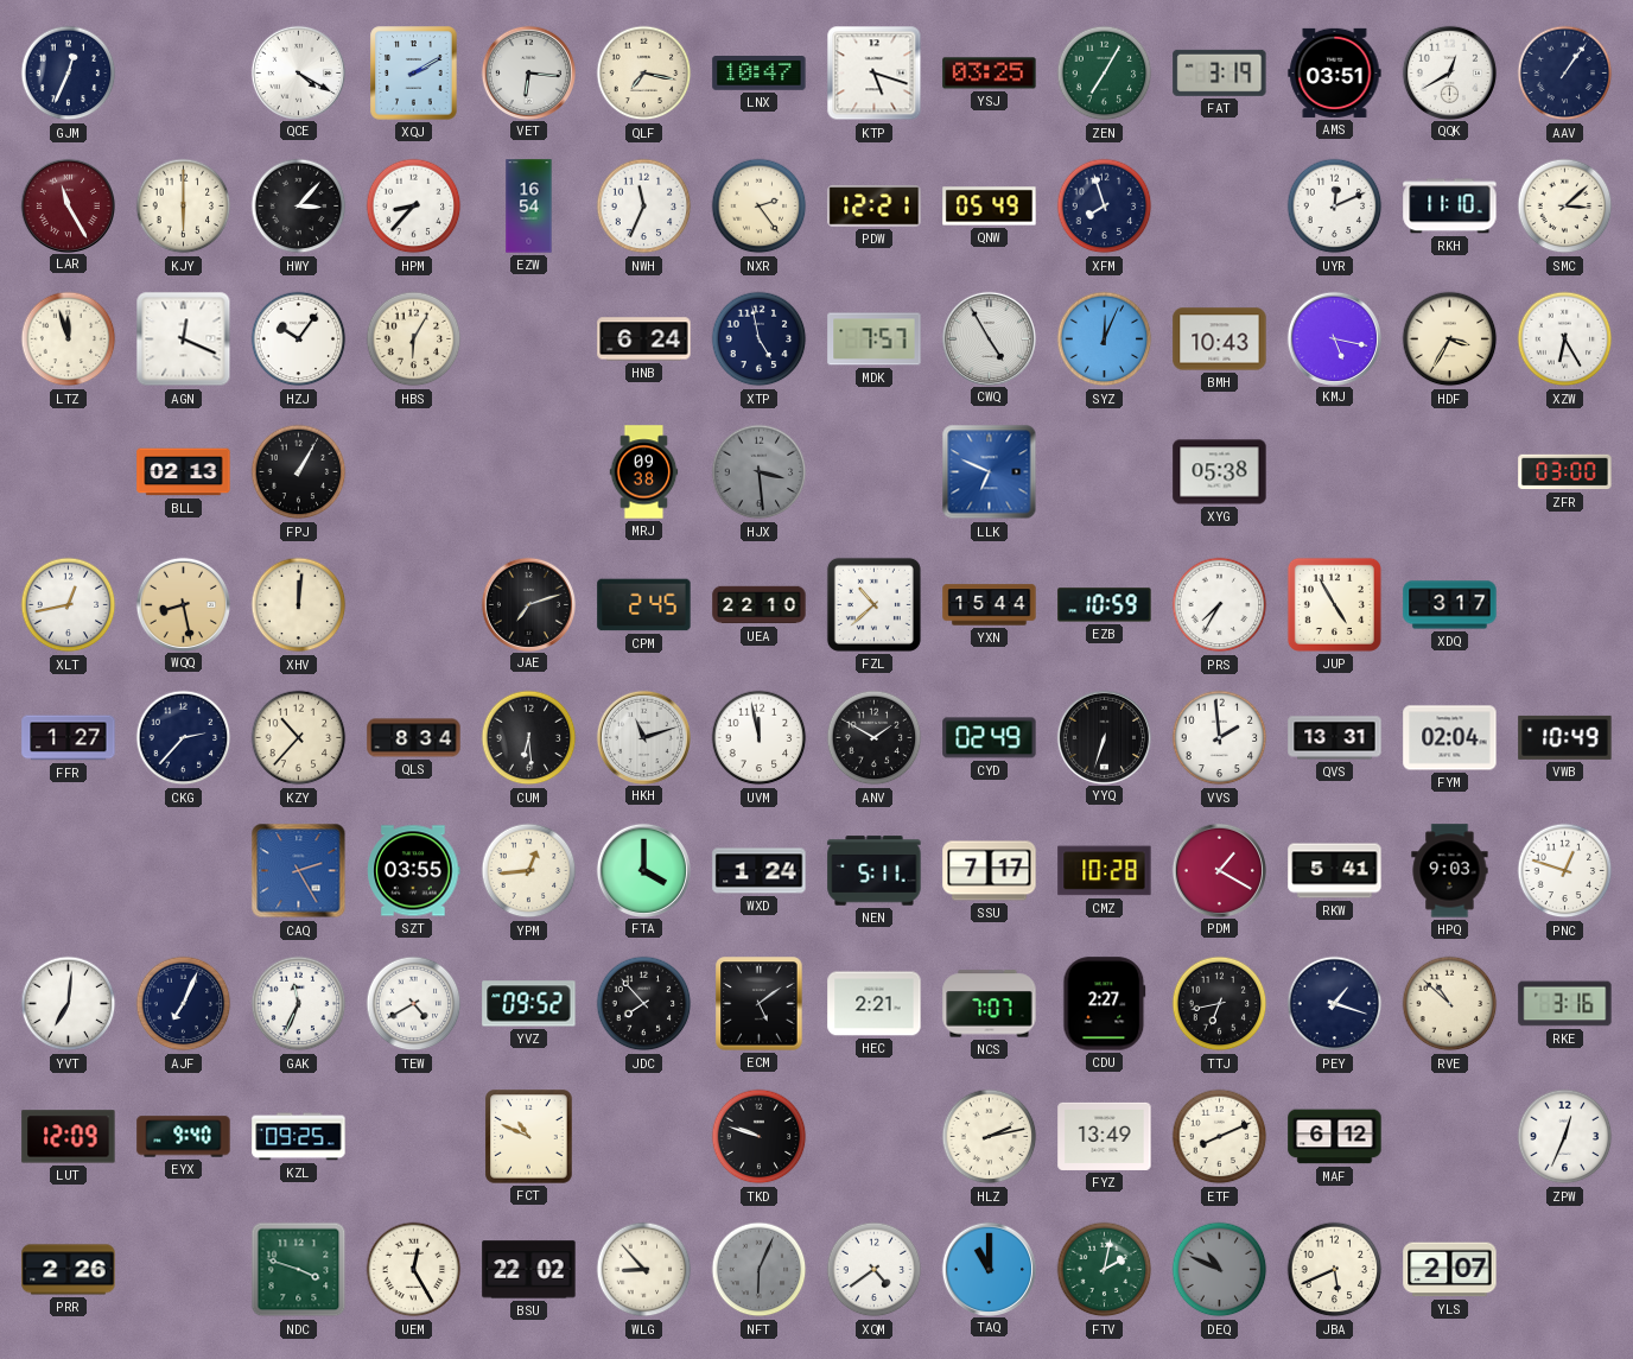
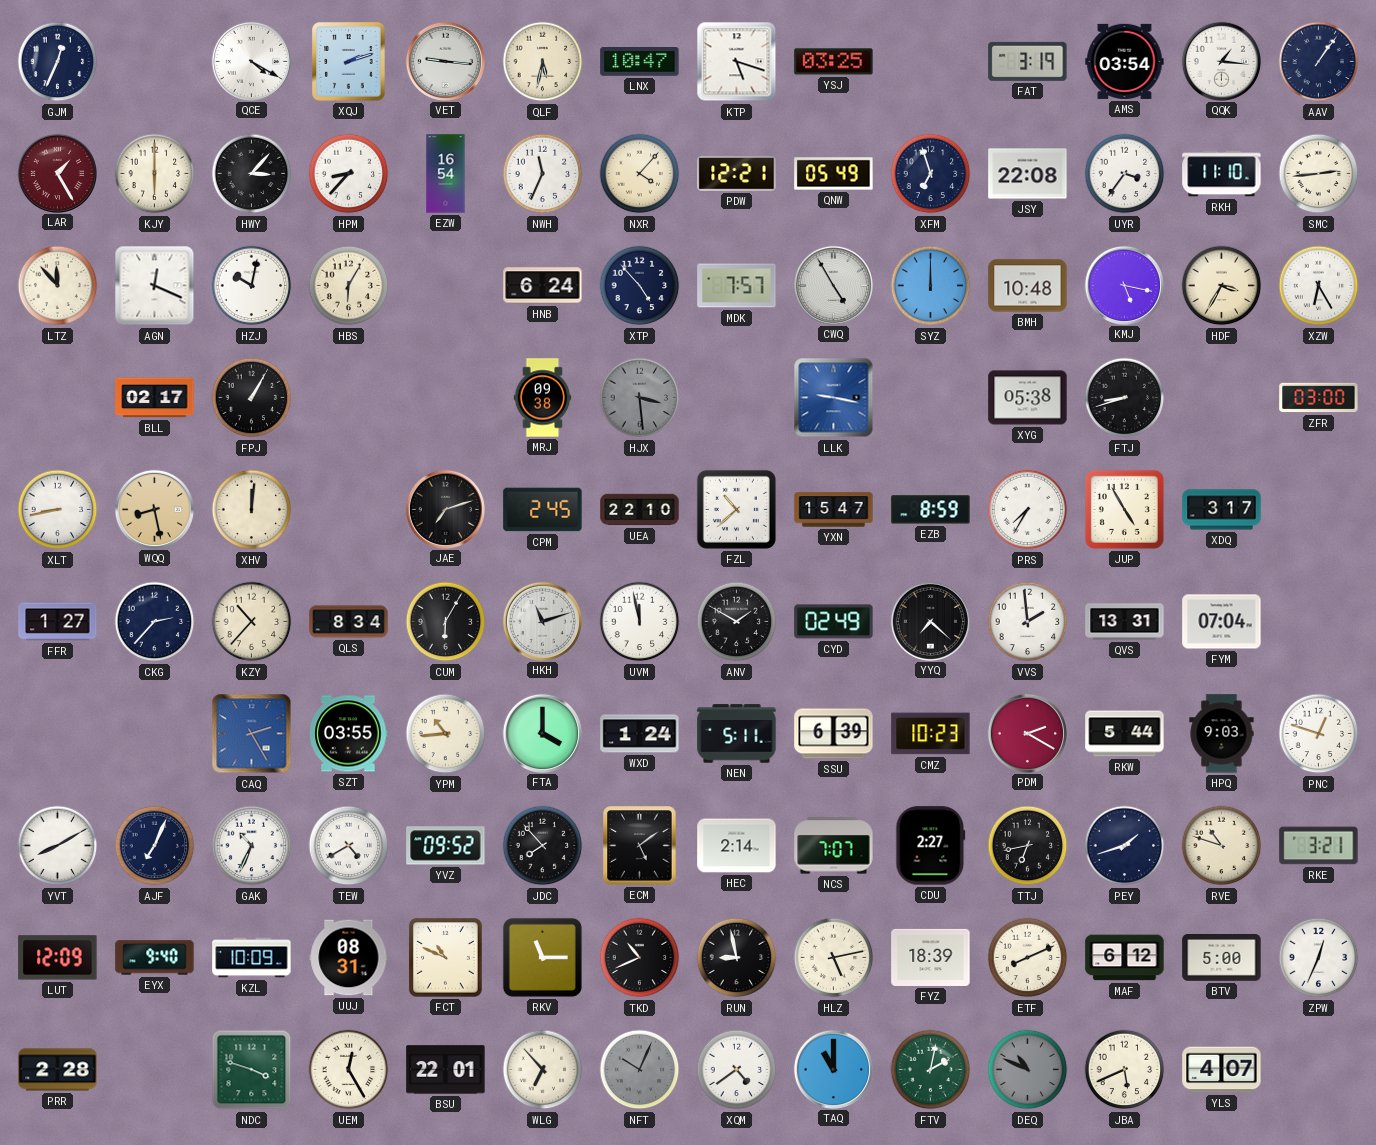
XQJ: 2:10 -> 2:12 (349, 62)
VET: 6:16 -> 9:16 (445, 61)
QLF: 7:17 -> 5:32 (543, 62)
ZEN: 7:05 -> none (1105, 74)
AMS: 03:51 -> 03:54 (1125, 61)
QQK: 12:40 -> 1:16 (1221, 61)
LAR: 11:25 -> 1:25 (57, 173)
NXR: 2:24 -> 4:07 (640, 174)
XFM: 7:57 -> 6:57 (931, 174)
JSY: none -> 22:08 (1028, 174)
UYR: 12:11 -> 3:36 (1125, 174)
SMC: 3:08 -> 2:44 (1319, 174)
LTZ: 11:57 -> 11:53 (58, 286)
HZJ: 10:06 -> 10:02 (252, 286)
XTP: 4:58 -> 4:53 (640, 286)
SYZ: 12:04 -> 12:00 (931, 286)
BMH: 10:43 -> 10:48 (1028, 286)
BLL: 02:13 -> 02:17 (155, 398)
LLK: 6:49 -> 9:17 (834, 398)
FTJ: none -> 8:42 (1125, 398)
XLT: 12:43 -> 8:43 (58, 510)
YXN: 15:44 -> 15:47 (834, 510)
EZB: 10:59 -> 8:59 (931, 510)
CUM: 6:29 -> 6:05 (446, 622)
YYQ: 6:33 -> 7:22 (930, 621)
FYM: 02:04 -> 07:04 (1222, 622)
VWB: 10:49 -> none (1565, 737)
YPM: 12:44 -> 10:44 (446, 734)
SSU: 7:17 -> 6:39 (834, 734)
CMZ: 10:28 -> 10:23 (931, 734)
PDM: 1:20 -> 2:20 (1027, 733)
RKW: 5:41 -> 5:44 (1125, 734)
YVT: 7:01 -> 8:10 (58, 846)
GAK: 11:34 -> 10:34 (252, 846)
HEC: 2:21 -> 2:14 (737, 846)
PEY: 1:18 -> 1:42 (1125, 846)
RVE: 10:52 -> 10:48 (1222, 846)
RKE: 3:16 -> 3:21 (1319, 846)
KZL: 09:25 -> 10:09 (252, 958)
UUJ: none -> 08:31 (349, 958)
RKV: none -> 11:15 (542, 957)
TKD: 9:48 -> 10:41 (640, 958)
RUN: none -> 8:58 (737, 958)
HLZ: 2:13 -> 5:13 (834, 958)
FYZ: 13:49 -> 18:39 (931, 957)
BTV: none -> 5:00 (1222, 958)
PRR: 2:26 -> 2:28 (58, 1070)
BSU: 22:02 -> 22:01 (446, 1070)
WLG: 8:53 -> 6:53 (543, 1070)
NFT: 6:04 -> 10:04 (640, 1070)
YLS: 2:07 -> 4:07 (1222, 1070)
